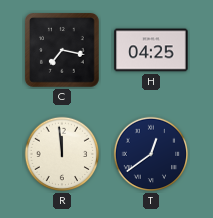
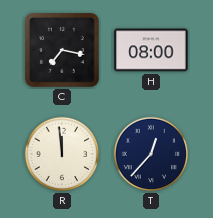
H: 04:25 -> 08:00 (151, 50)
T: 12:39 -> 12:37 (151, 154)
